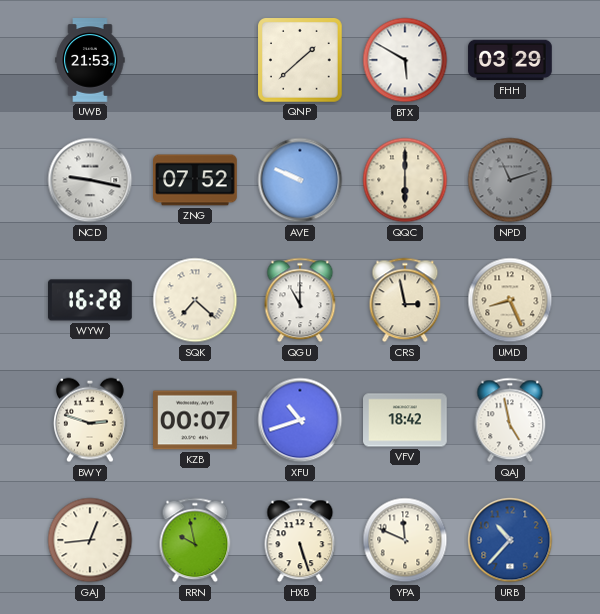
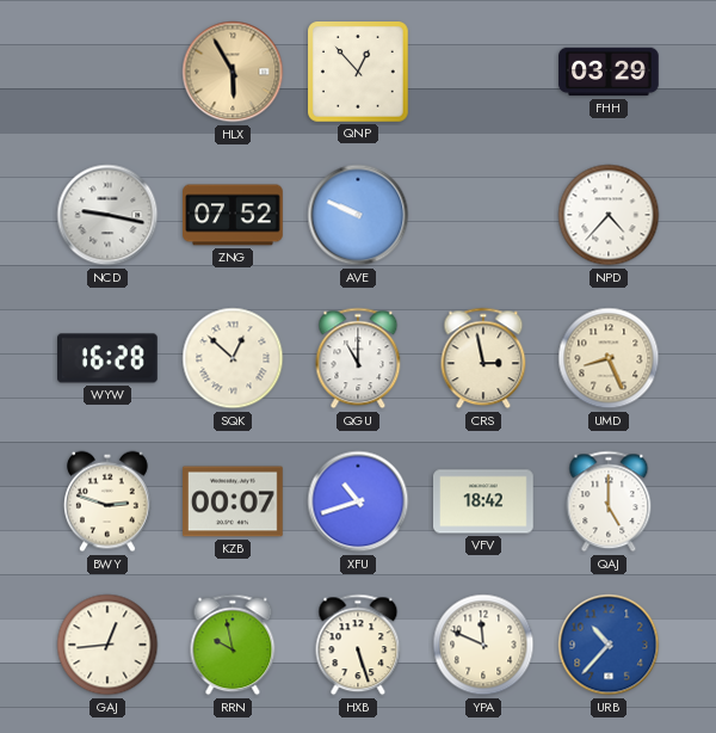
UWB: 21:53 -> none (90, 60)
HLX: none -> 5:55 (233, 72)
QNP: 1:38 -> 12:53 (359, 73)
BTX: 5:50 -> none (405, 60)
QQC: 6:00 -> none (405, 180)
NPD: 11:12 -> 4:37 (609, 215)
NPD dial: grey -> white (609, 215)
SQK: 7:22 -> 12:52 (233, 358)
QAJ: 4:58 -> 5:00 (609, 501)
